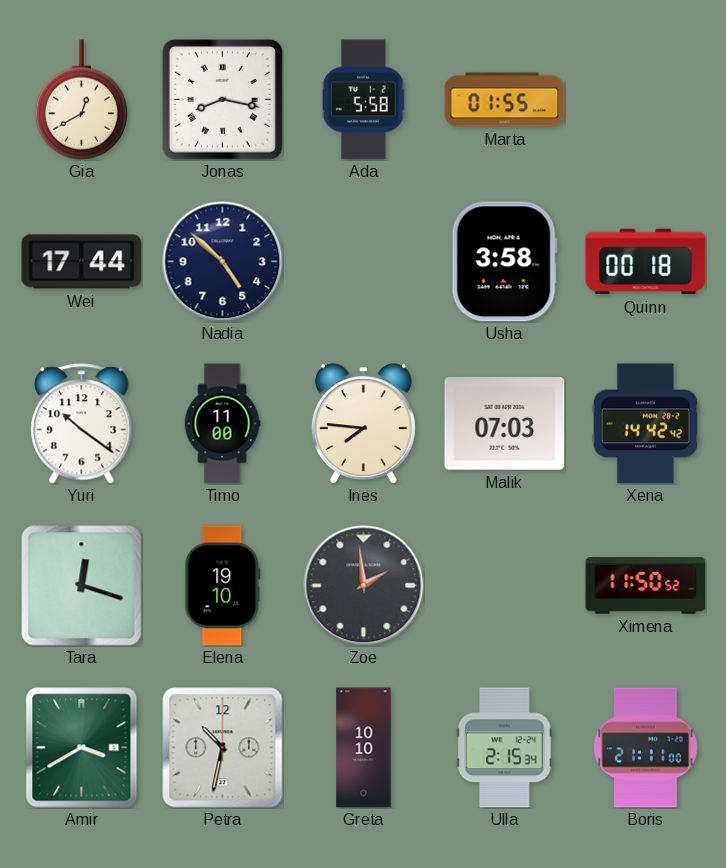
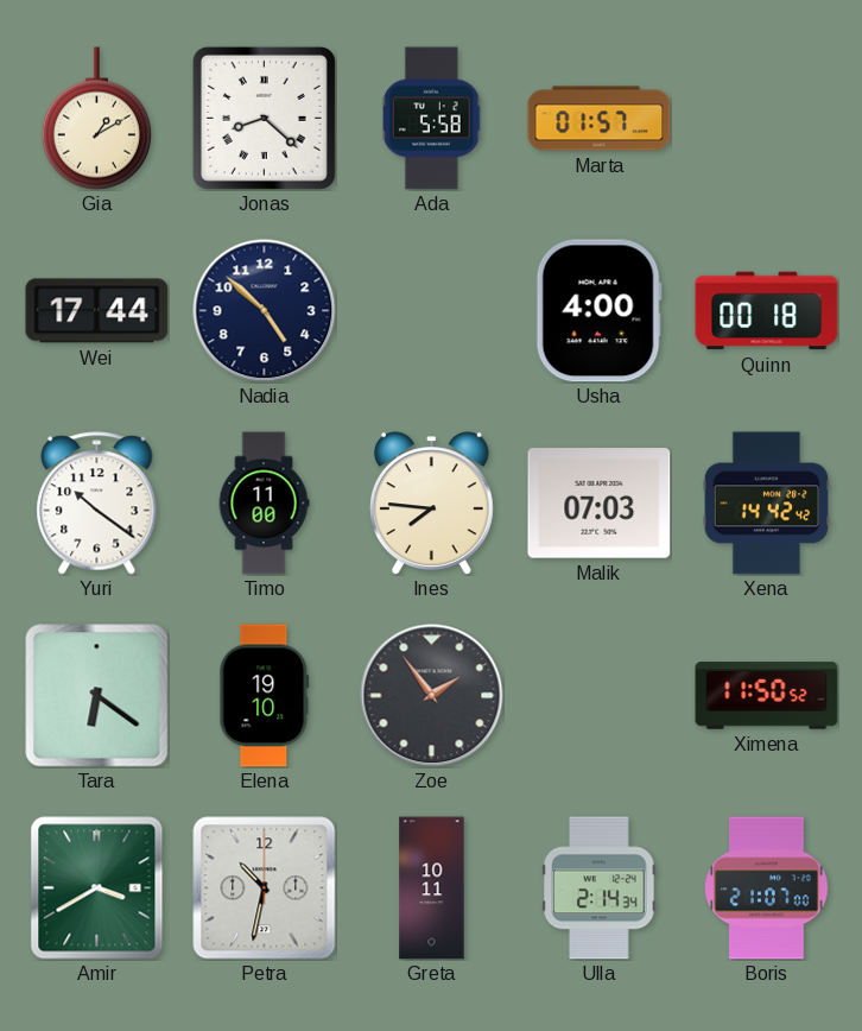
Gia: 12:40 -> 1:10 (96, 119)
Jonas: 8:17 -> 8:22 (264, 118)
Marta: 01:55 -> 01:57 (600, 119)
Usha: 3:58 -> 4:00 (598, 311)
Tara: 12:18 -> 6:21 (97, 696)
Zoe: 1:59 -> 1:54 (432, 696)
Greta: 10:10 -> 10:11 (432, 888)
Ulla: 2:15 -> 2:14 (600, 888)
Boris: 21:11 -> 21:07 (767, 888)
